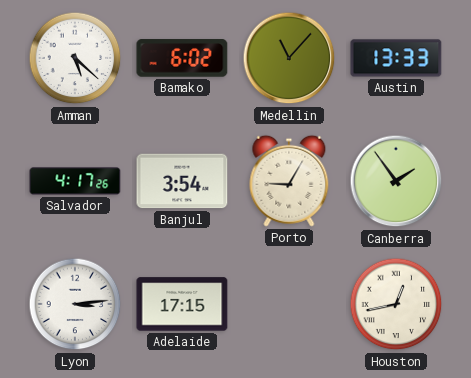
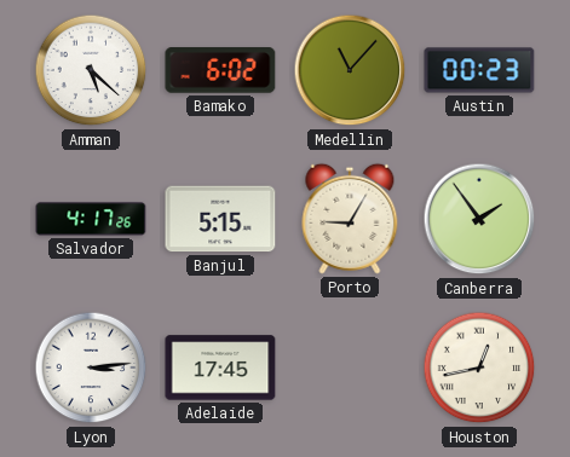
Austin: 13:33 -> 00:23 (479, 70)
Banjul: 3:54 -> 5:15 (220, 219)
Adelaide: 17:15 -> 17:45 (220, 368)
